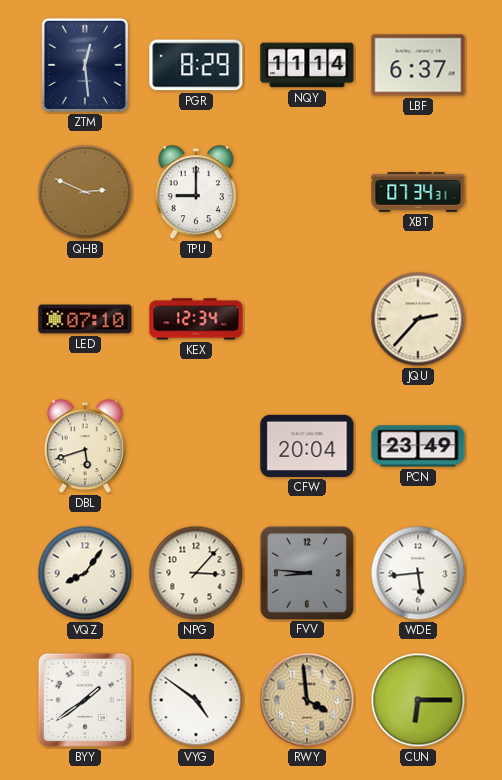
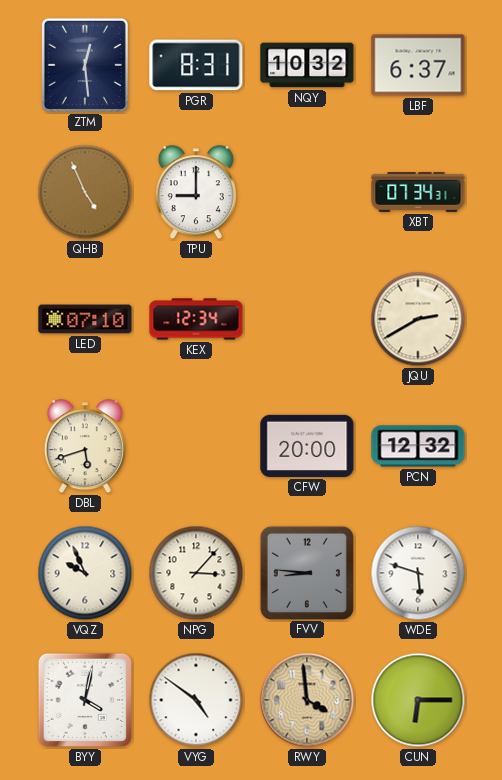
PGR: 8:29 -> 8:31 (196, 65)
NQY: 11:14 -> 10:32 (307, 65)
QHB: 2:49 -> 4:56 (85, 192)
JQU: 2:37 -> 2:40 (418, 319)
CFW: 20:04 -> 20:00 (307, 446)
PCN: 23:49 -> 12:32 (418, 446)
VQZ: 8:06 -> 9:56 (85, 573)
WDE: 5:44 -> 5:48 (418, 573)
BYY: 1:39 -> 4:02 (85, 700)
